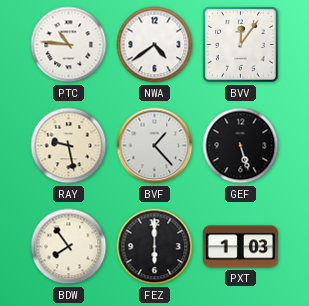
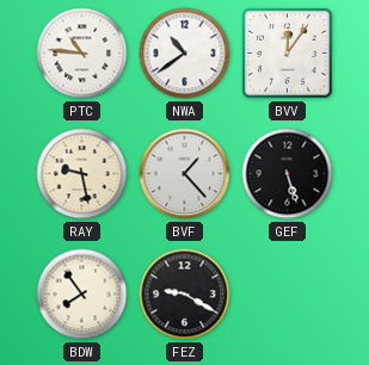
NWA: 4:39 -> 10:39 (185, 54)
FEZ: 6:00 -> 9:20 (185, 295)
PXT: 1:03 -> none (240, 247)
